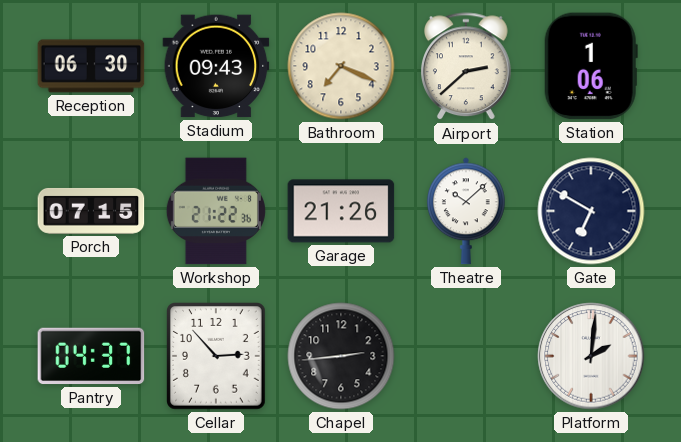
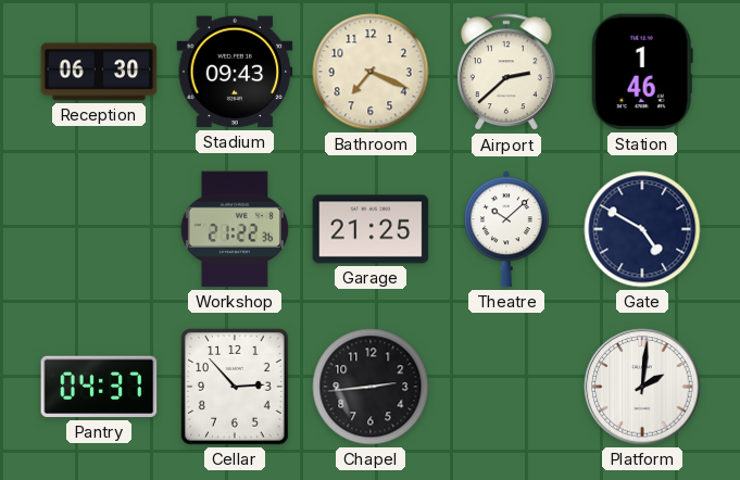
Station: 1:06 -> 1:46 (642, 72)
Porch: 07:15 -> none (91, 211)
Garage: 21:26 -> 21:25 (371, 229)
Gate: 6:50 -> 4:50 (642, 229)
